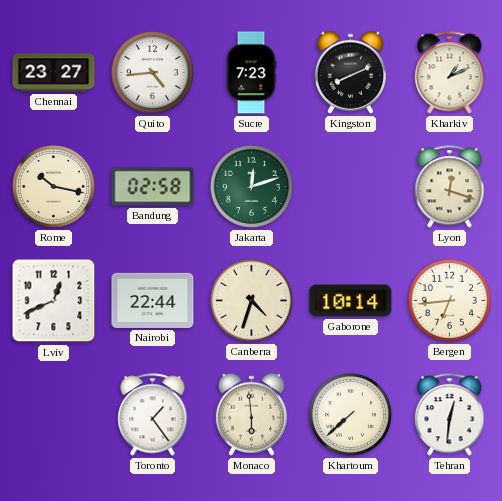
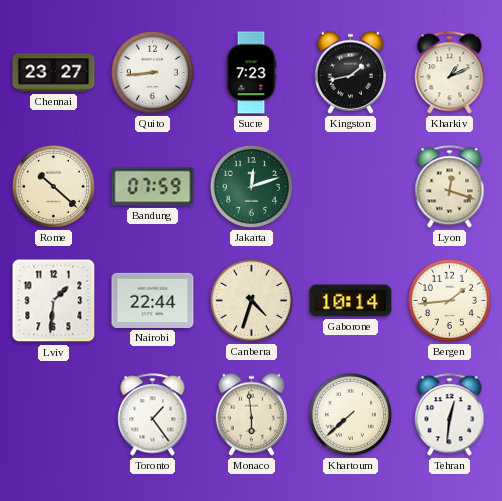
Quito: 4:44 -> 8:44 (152, 72)
Kingston: 8:11 -> 1:43 (350, 72)
Rome: 10:17 -> 10:22 (53, 186)
Bandung: 02:58 -> 07:59 (153, 187)
Lviv: 12:41 -> 1:31 (54, 301)
Bergen: 6:44 -> 1:44 (449, 300)
